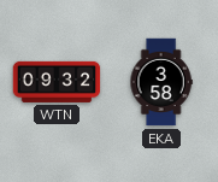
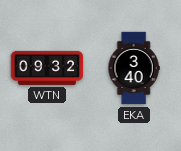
EKA: 3:58 -> 3:40 (134, 68)
